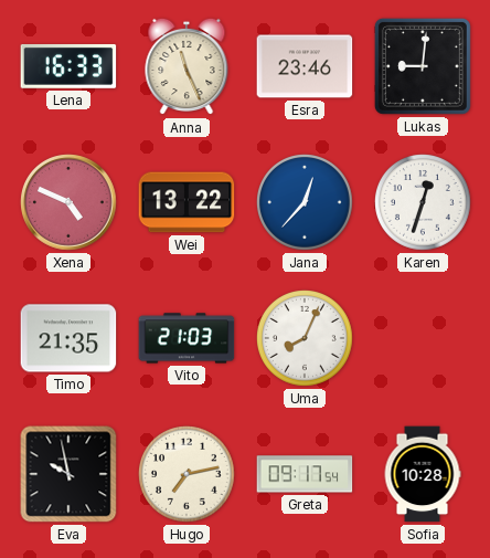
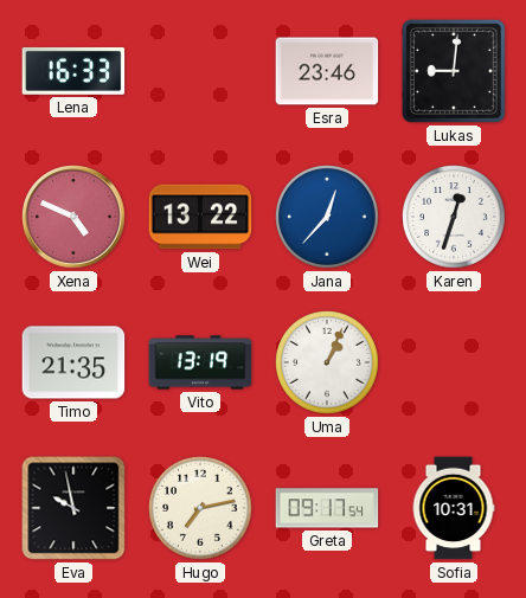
Anna: 11:26 -> none (187, 66)
Vito: 21:03 -> 13:19 (200, 362)
Uma: 8:04 -> 1:04 (328, 364)
Sofia: 10:28 -> 10:31 (454, 508)
